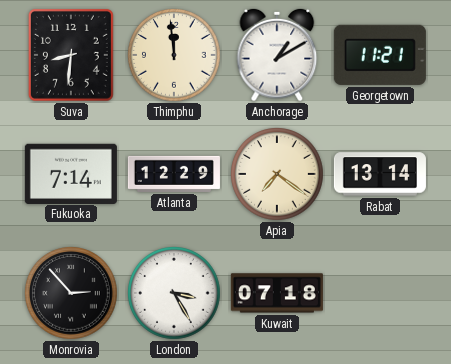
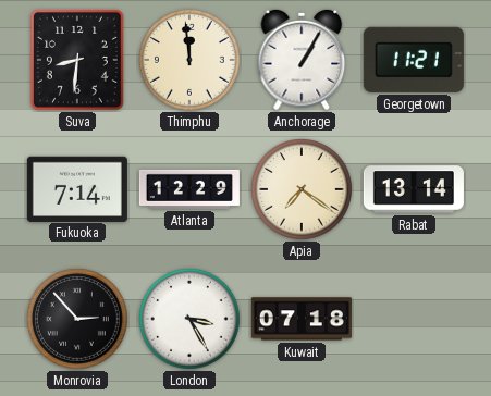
Anchorage: 1:10 -> 1:05 (302, 60)
